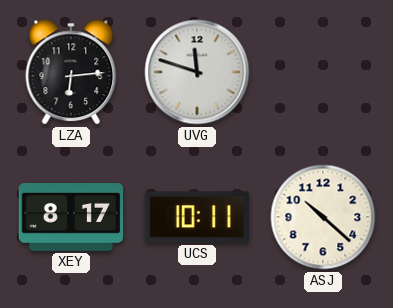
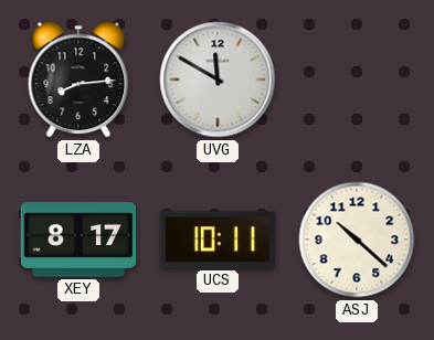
LZA: 6:14 -> 8:14 (78, 79)
UVG: 11:48 -> 11:50 (218, 79)
